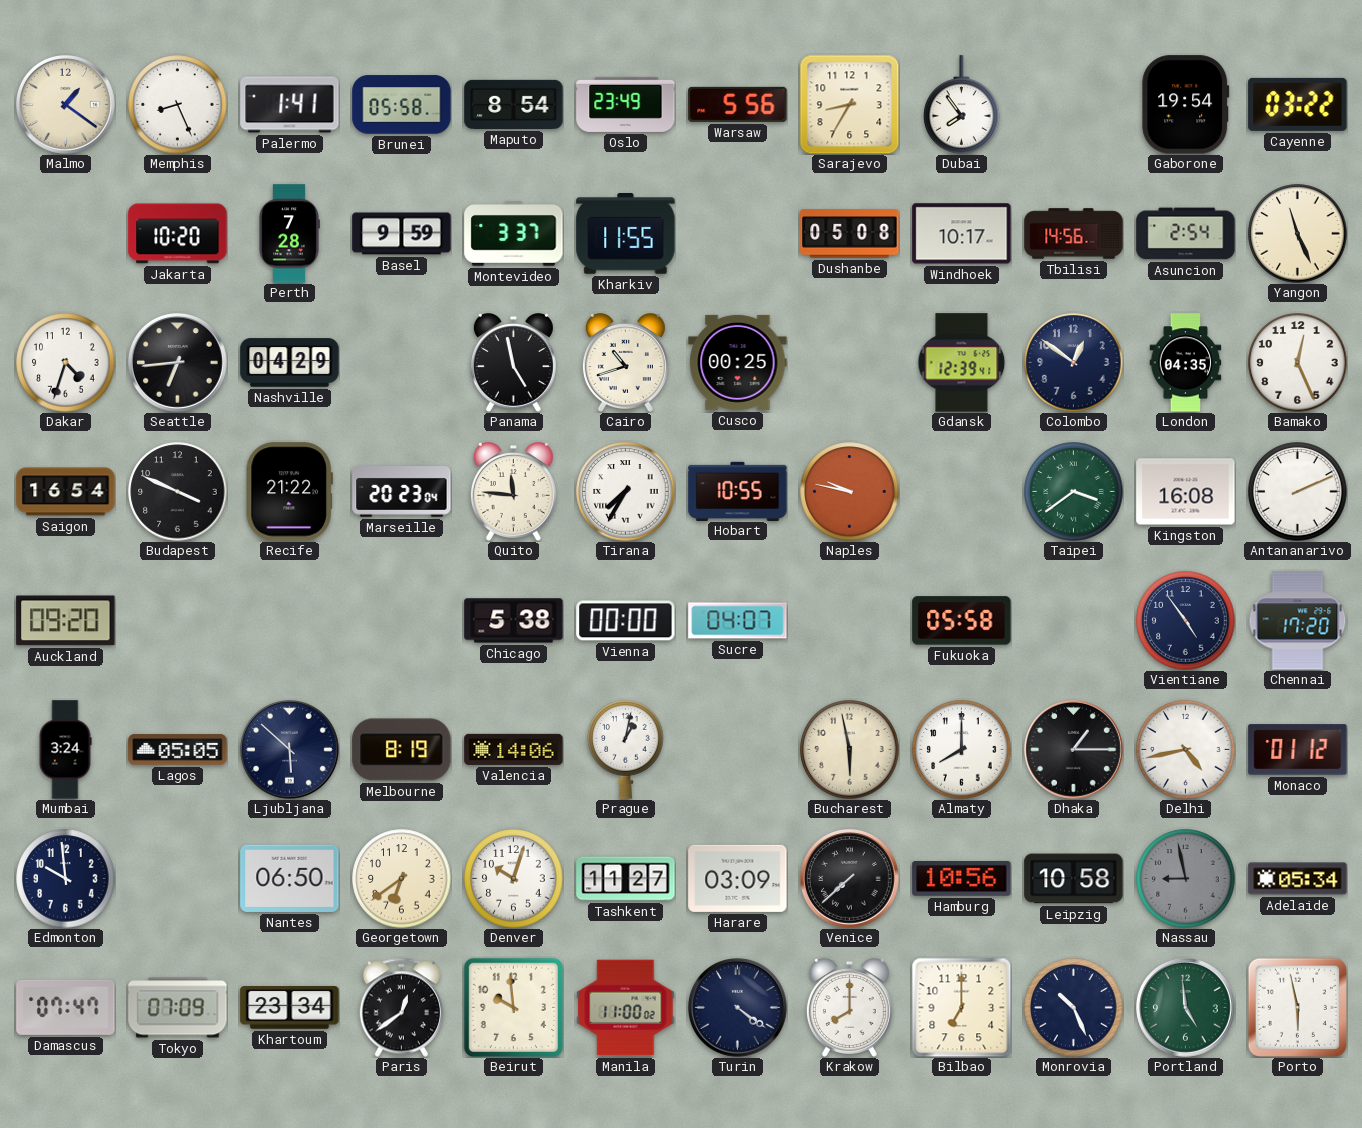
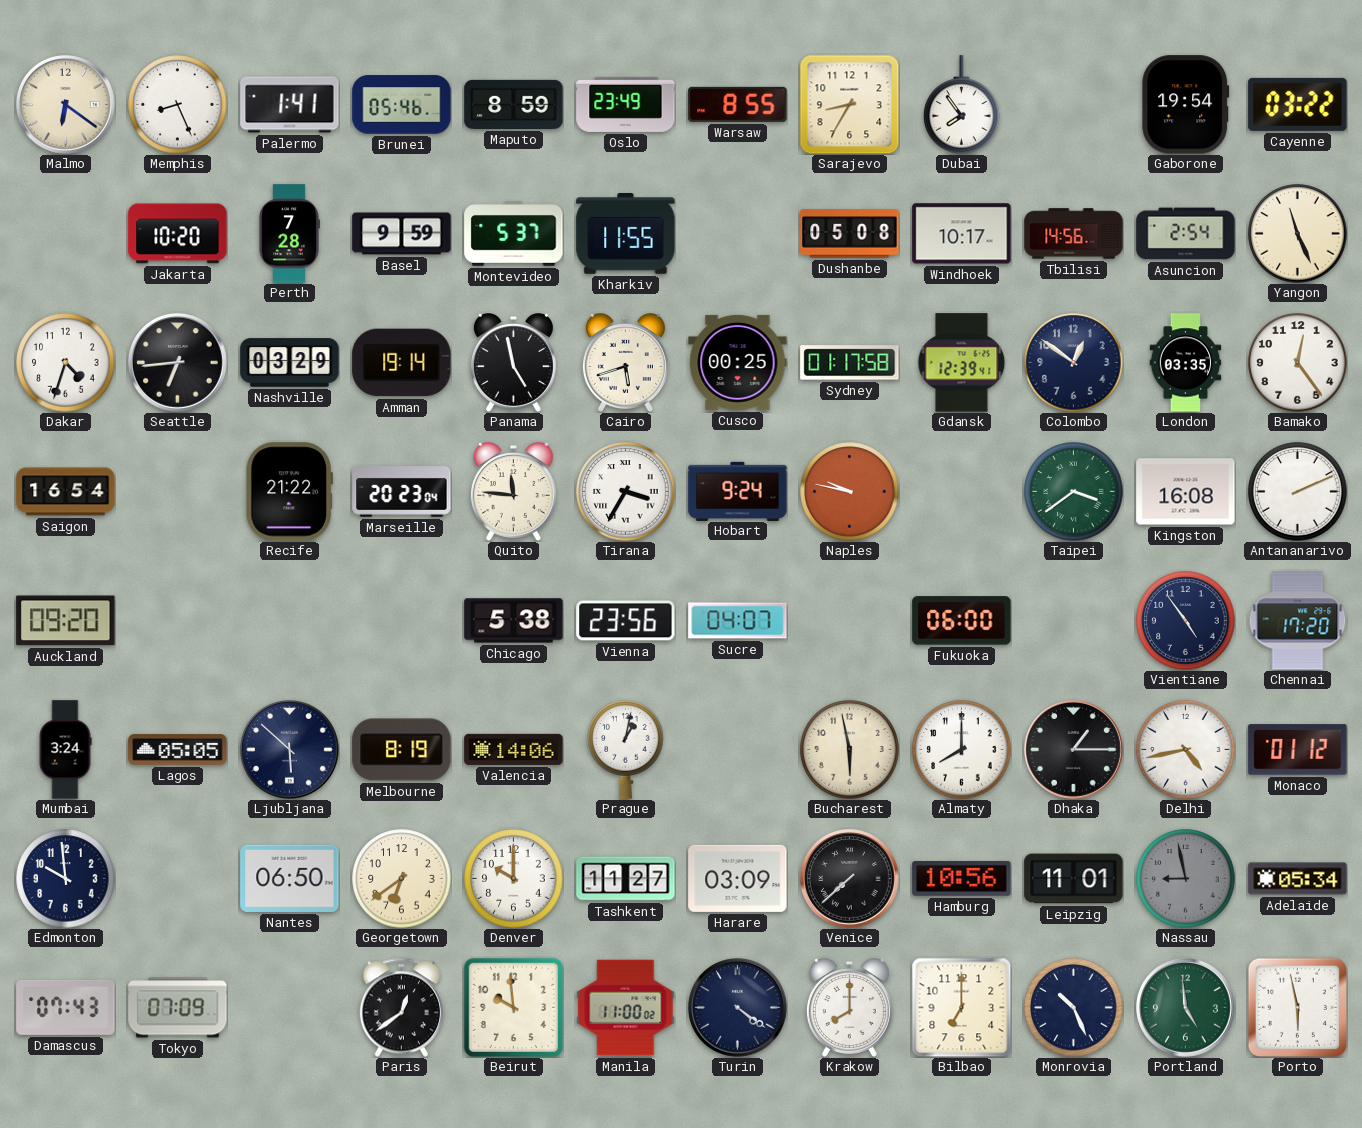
Malmo: 1:21 -> 6:21 (66, 105)
Brunei: 05:58 -> 05:46 (402, 105)
Maputo: 8:54 -> 8:59 (514, 104)
Warsaw: 5:56 -> 8:55 (738, 104)
Montevideo: 3:37 -> 5:37 (514, 234)
Nashville: 04:29 -> 03:29 (290, 363)
Amman: none -> 19:14 (402, 363)
Cairo: 10:42 -> 5:42 (625, 363)
Sydney: none -> 01:17 (850, 363)
London: 04:35 -> 03:35 (1186, 363)
Bamako: 12:26 -> 12:24 (1298, 363)
Budapest: 3:49 -> none (178, 492)
Tirana: 7:35 -> 3:35 (626, 492)
Hobart: 10:55 -> 9:24 (738, 491)
Vienna: 00:00 -> 23:56 (626, 621)
Fukuoka: 05:58 -> 06:00 (962, 621)
Denver: 10:03 -> 10:00 (514, 879)
Leipzig: 10:58 -> 11:01 (1074, 879)
Damascus: 07:47 -> 07:43 (66, 1007)
Khartoum: 23:34 -> none (290, 1008)
